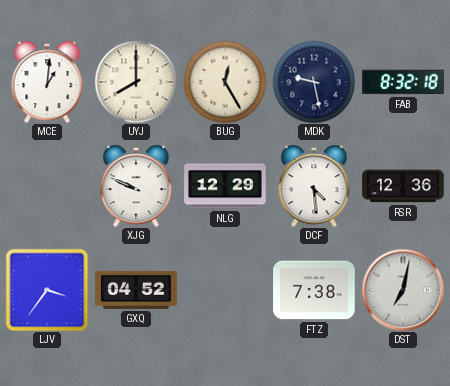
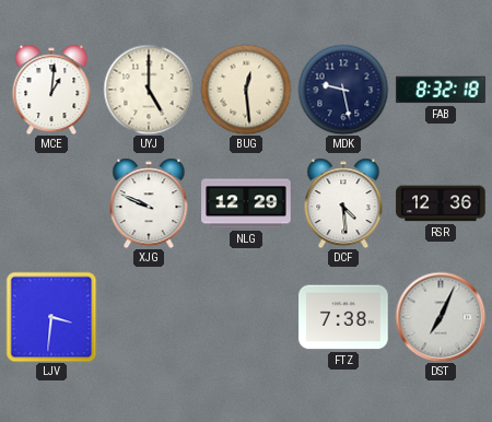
UYJ: 8:00 -> 5:00 (149, 90)
BUG: 12:25 -> 12:29 (246, 90)
LJV: 3:36 -> 3:31 (51, 317)
GXQ: 04:52 -> none (136, 290)
DST: 7:02 -> 7:04 (441, 317)
